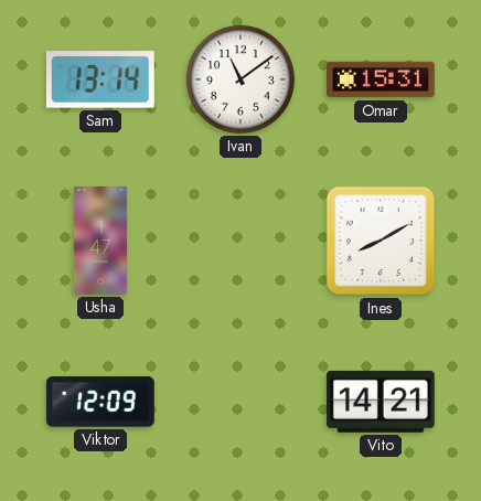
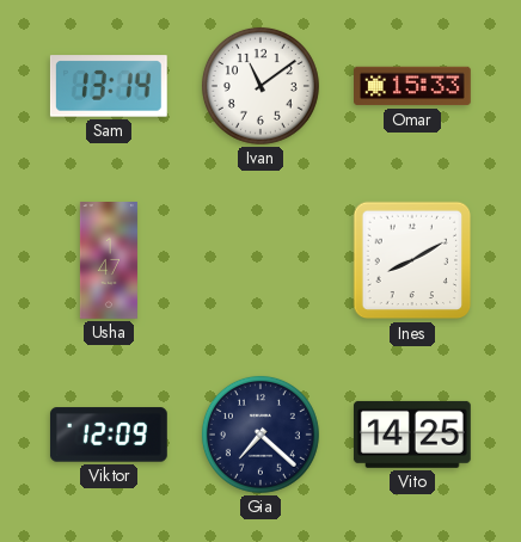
Omar: 15:31 -> 15:33 (413, 86)
Gia: none -> 7:22 (260, 435)
Vito: 14:21 -> 14:25 (412, 435)
